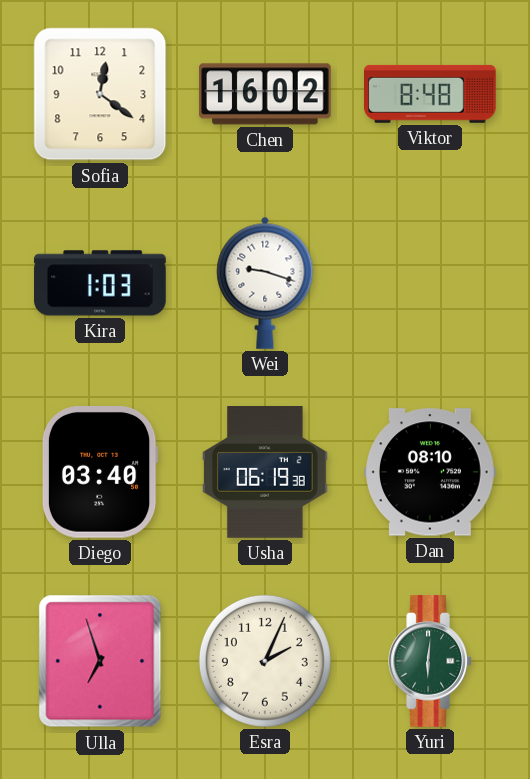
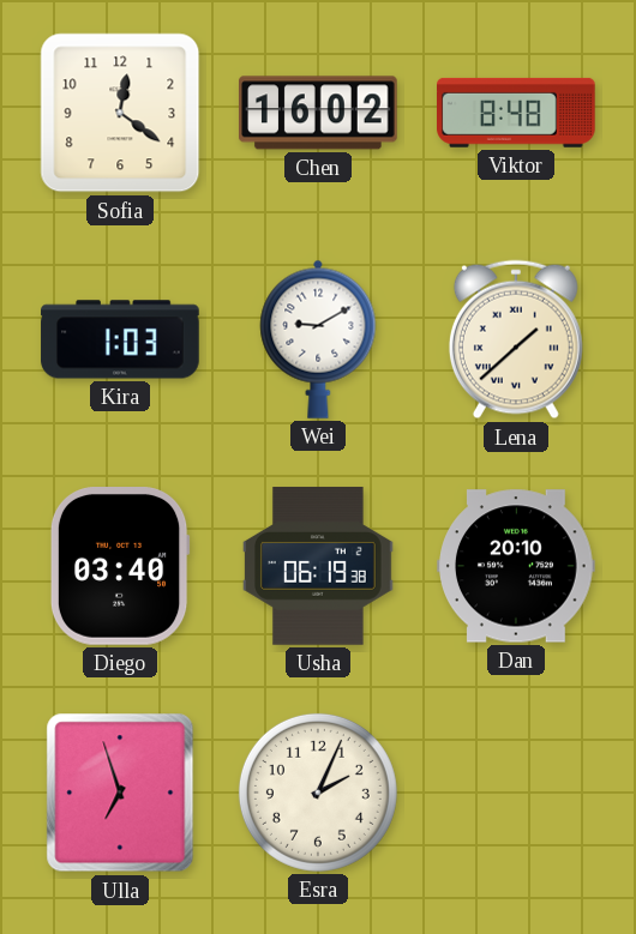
Wei: 9:18 -> 9:10 (318, 339)
Lena: none -> 1:38 (516, 339)
Dan: 08:10 -> 20:10 (516, 566)
Yuri: 6:01 -> none (430, 661)
